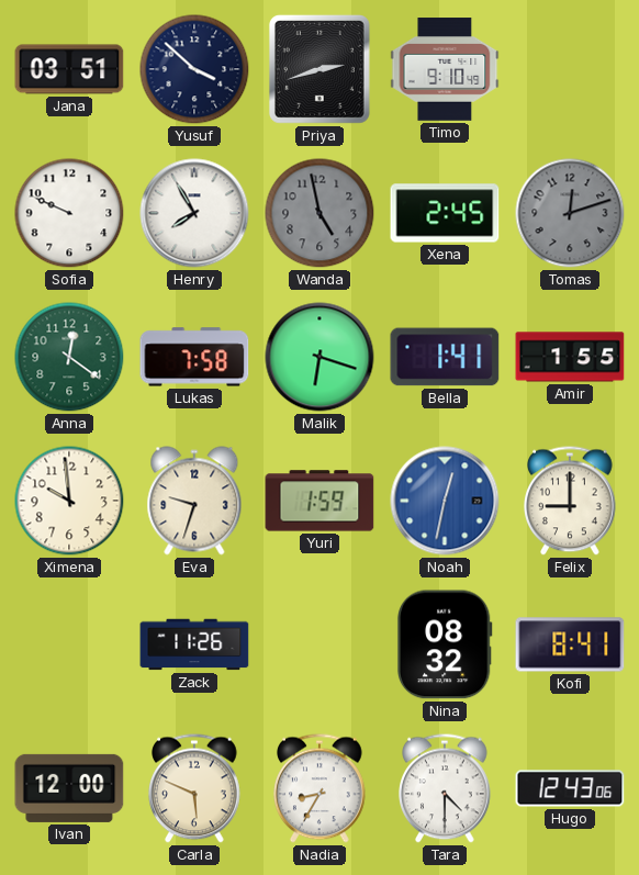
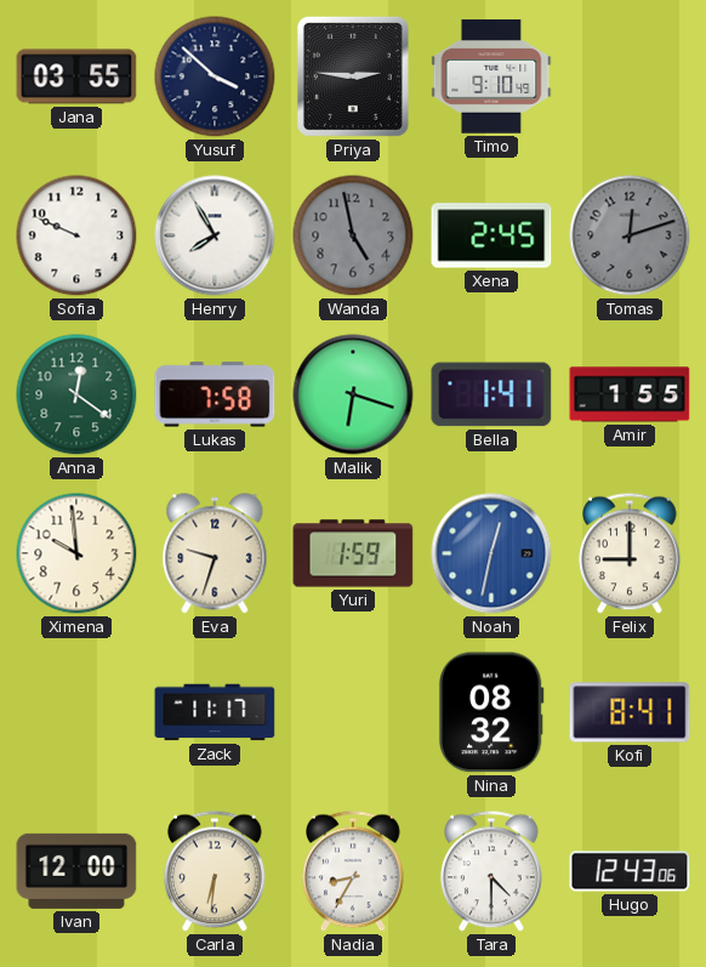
Jana: 03:51 -> 03:55 (76, 76)
Priya: 2:42 -> 2:46 (353, 76)
Zack: 11:26 -> 11:17 (215, 712)
Carla: 5:49 -> 6:31 (216, 871)
